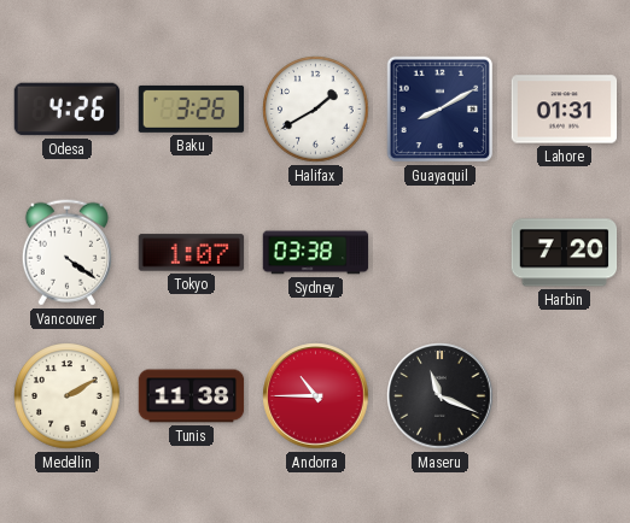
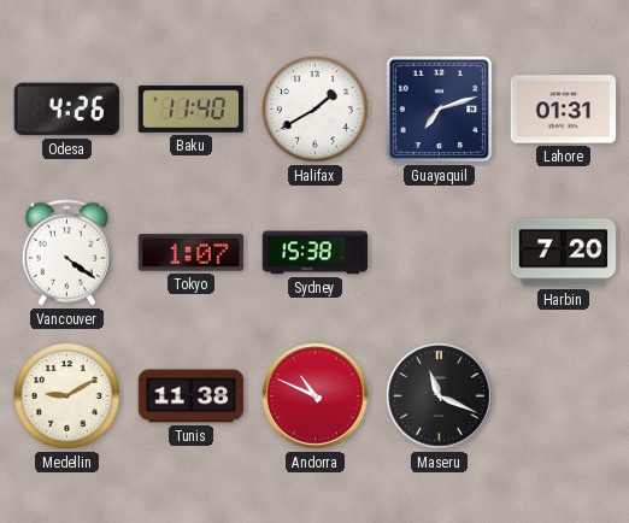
Baku: 3:26 -> 11:40 (192, 108)
Guayaquil: 8:10 -> 7:12 (440, 110)
Sydney: 03:38 -> 15:38 (316, 253)
Medellin: 2:10 -> 9:10 (67, 396)
Andorra: 10:45 -> 10:49 (316, 396)
